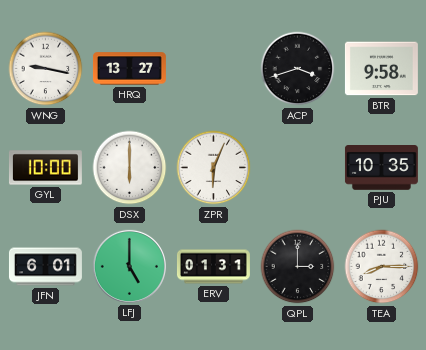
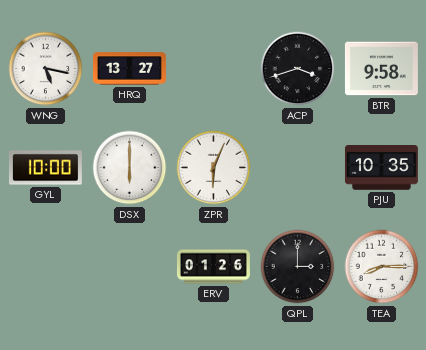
WNG: 9:17 -> 5:17 (46, 69)
JFN: 6:01 -> none (45, 267)
LFJ: 5:00 -> none (129, 266)
ERV: 01:31 -> 01:26 (213, 267)
